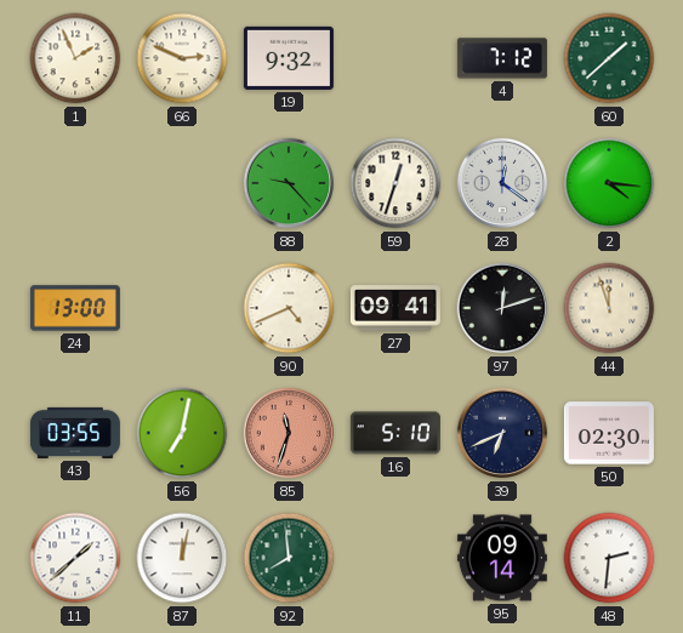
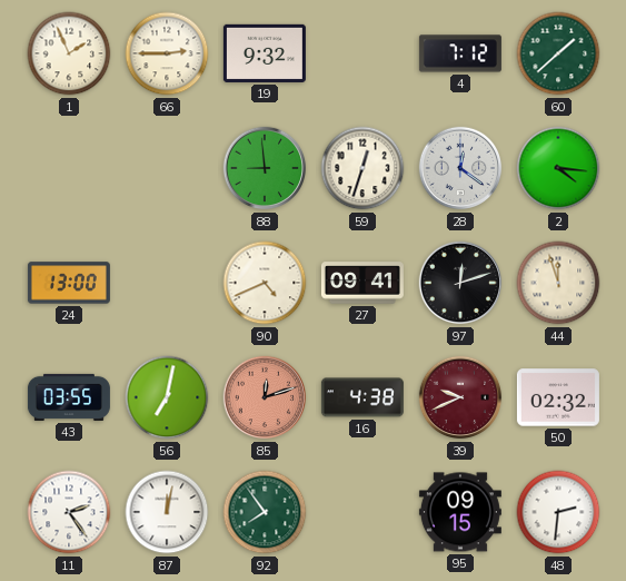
66: 2:49 -> 2:45 (167, 53)
88: 9:23 -> 8:59 (265, 168)
85: 11:33 -> 12:12 (265, 397)
16: 5:10 -> 4:38 (362, 397)
39: 6:41 -> 9:41 (460, 397)
39 dial: navy -> burgundy (460, 397)
50: 02:30 -> 02:32 (558, 397)
11: 1:38 -> 2:24 (69, 512)
92: 7:59 -> 7:54 (265, 512)
95: 09:14 -> 09:15 (460, 512)
